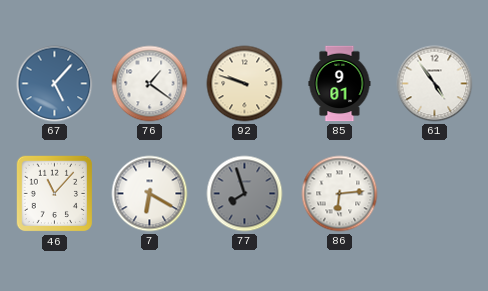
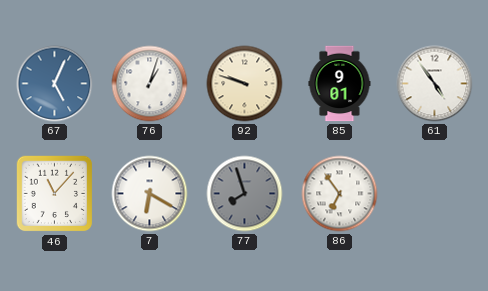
67: 5:07 -> 5:04 (55, 84)
76: 1:21 -> 1:03 (150, 84)
86: 6:14 -> 6:54 (340, 194)
